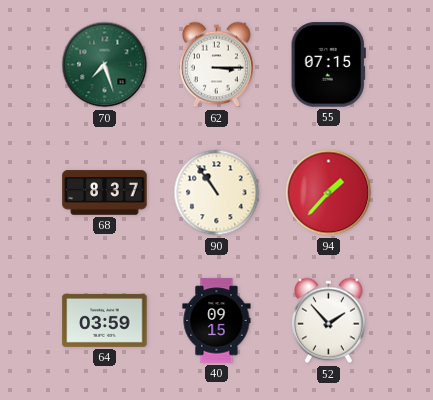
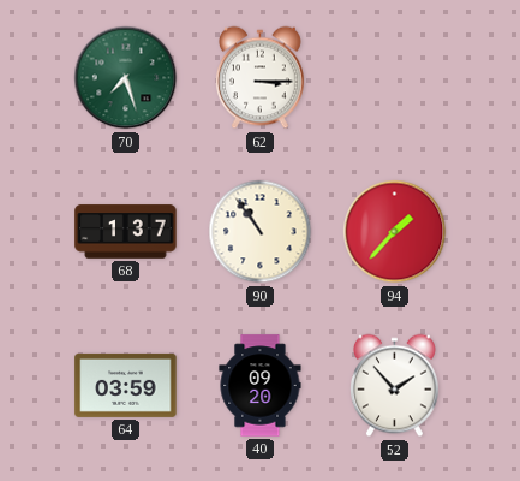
55: 07:15 -> none (328, 65)
68: 8:37 -> 1:37 (126, 232)
40: 09:15 -> 09:20 (261, 386)
